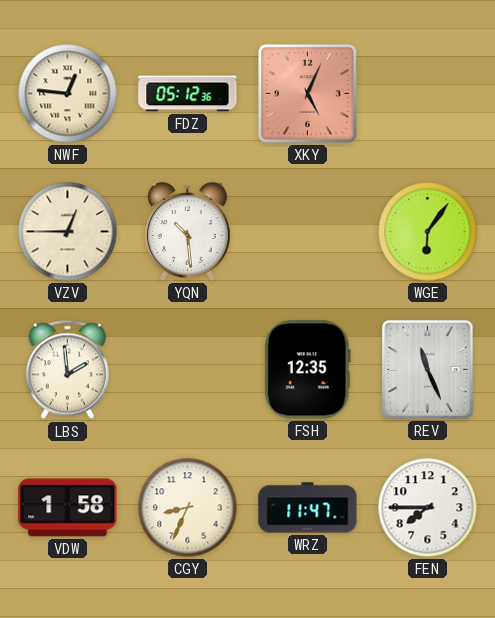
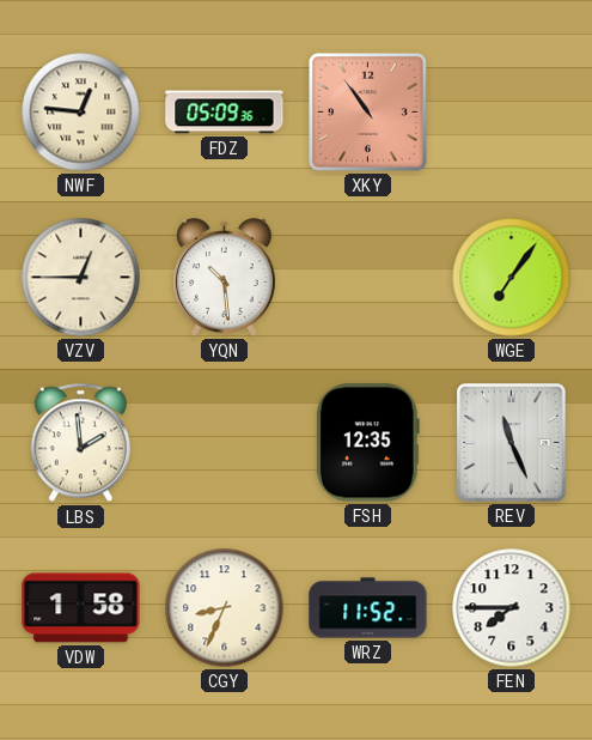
FDZ: 05:12 -> 05:09 (225, 113)
XKY: 5:04 -> 10:54 (368, 113)
WGE: 6:06 -> 7:06 (512, 278)
WRZ: 11:47 -> 11:52 (368, 608)
